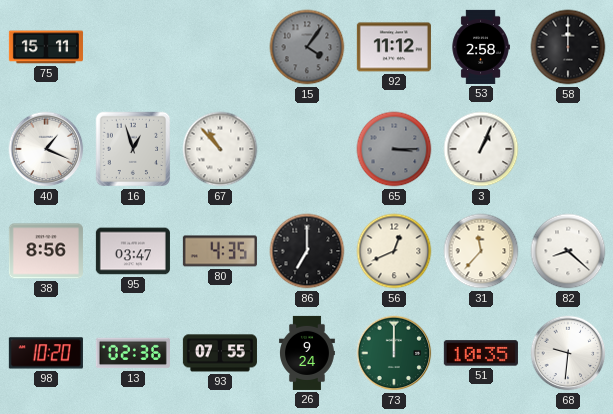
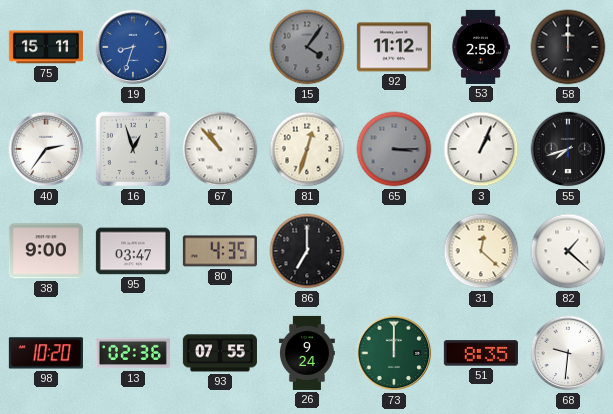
19: none -> 8:33 (133, 47)
40: 1:19 -> 2:36 (46, 149)
81: none -> 12:33 (307, 149)
55: none -> 7:42 (568, 149)
38: 8:56 -> 9:00 (46, 251)
56: 12:41 -> none (394, 251)
31: 11:37 -> 12:22 (481, 251)
82: 8:22 -> 1:22 (568, 251)
51: 10:35 -> 8:35 (481, 353)
